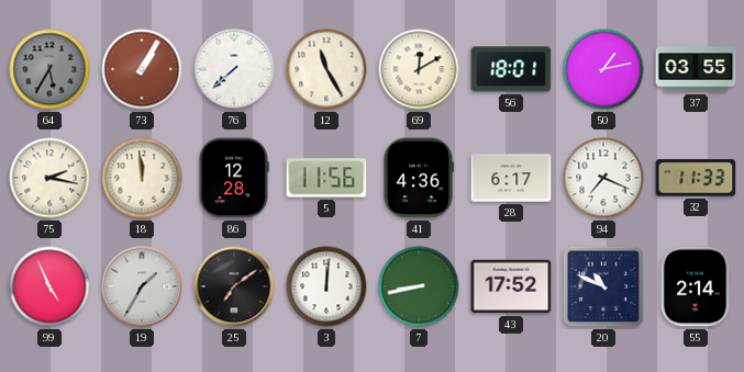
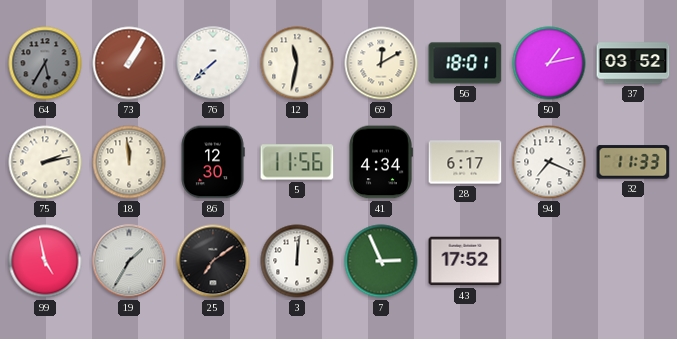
12: 11:25 -> 11:32 (297, 63)
37: 03:55 -> 03:52 (633, 63)
75: 2:17 -> 2:13 (45, 162)
86: 12:28 -> 12:30 (213, 162)
41: 4:36 -> 4:34 (381, 162)
99: 4:56 -> 4:58 (45, 261)
7: 8:43 -> 2:56 (381, 261)
20: 10:49 -> none (603, 286)
55: 2:14 -> none (695, 286)
